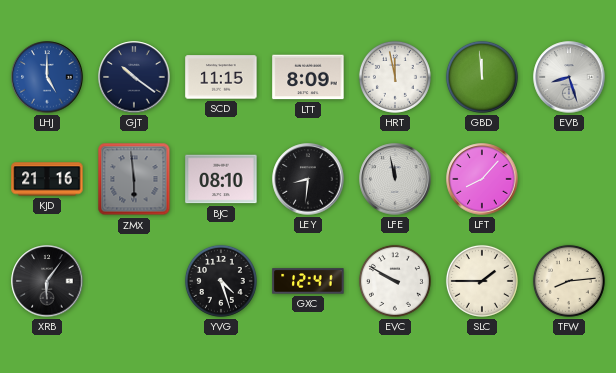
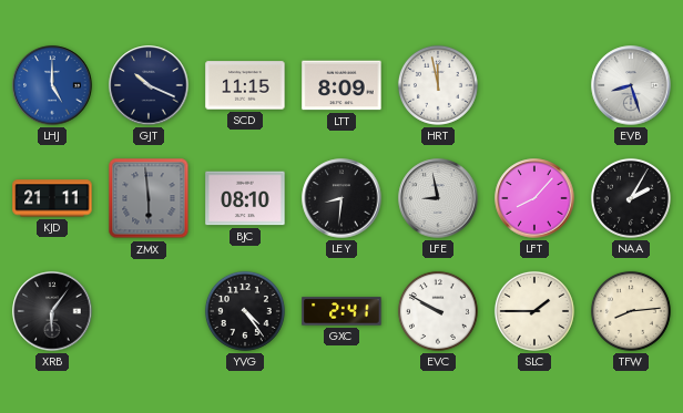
GJT: 10:21 -> 10:19 (149, 85)
GBD: 11:59 -> none (482, 77)
KJD: 21:16 -> 21:11 (52, 198)
LFE: 11:58 -> 8:58 (438, 198)
NAA: none -> 2:05 (631, 198)
YVG: 4:27 -> 4:24 (245, 311)
GXC: 12:41 -> 2:41 (341, 311)
